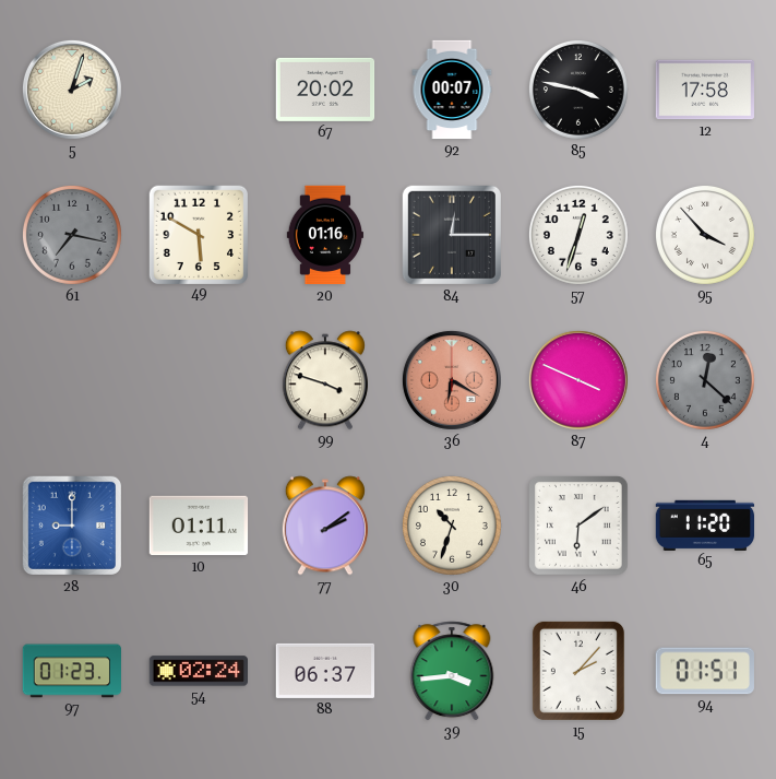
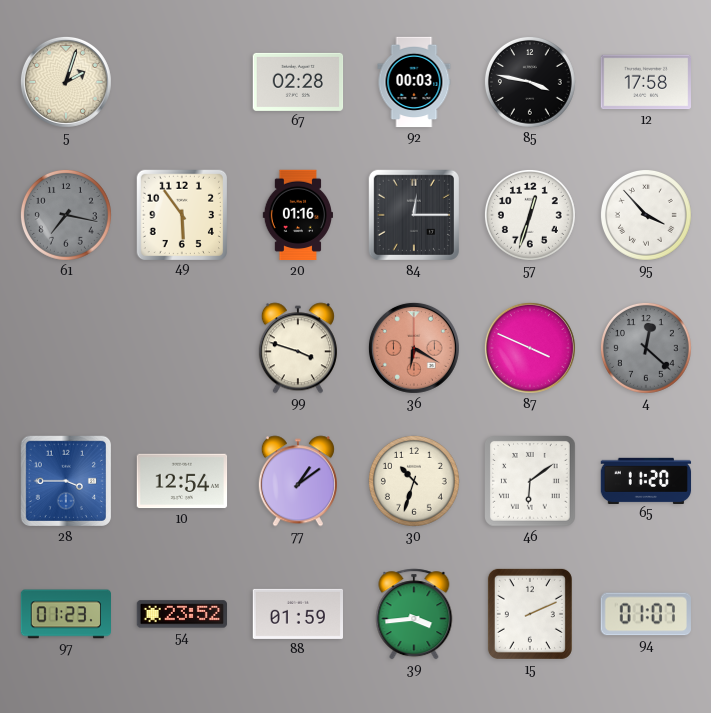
67: 20:02 -> 02:28 (298, 82)
92: 00:07 -> 00:03 (414, 82)
49: 5:50 -> 5:54 (181, 214)
28: 9:00 -> 3:45 (66, 481)
10: 01:11 -> 12:54 (182, 481)
77: 2:09 -> 1:09 (298, 481)
54: 02:24 -> 23:52 (182, 614)
88: 06:37 -> 01:59 (298, 614)
15: 2:07 -> 2:11 (530, 614)
94: 01:51 -> 01:07 (646, 614)
